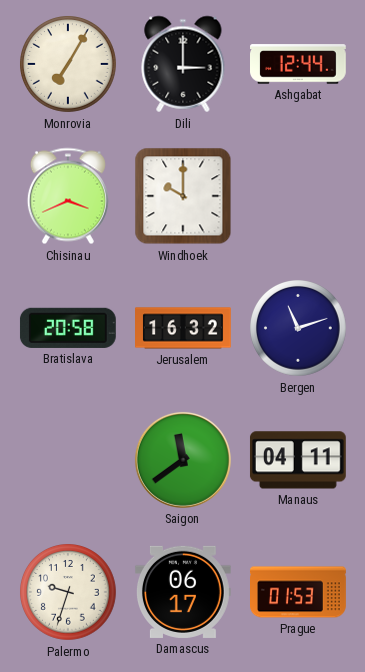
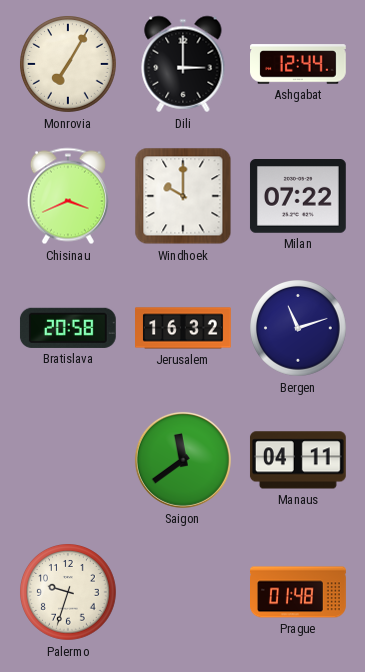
Milan: none -> 07:22 (298, 197)
Damascus: 06:17 -> none (183, 592)
Prague: 01:53 -> 01:48 (299, 592)
